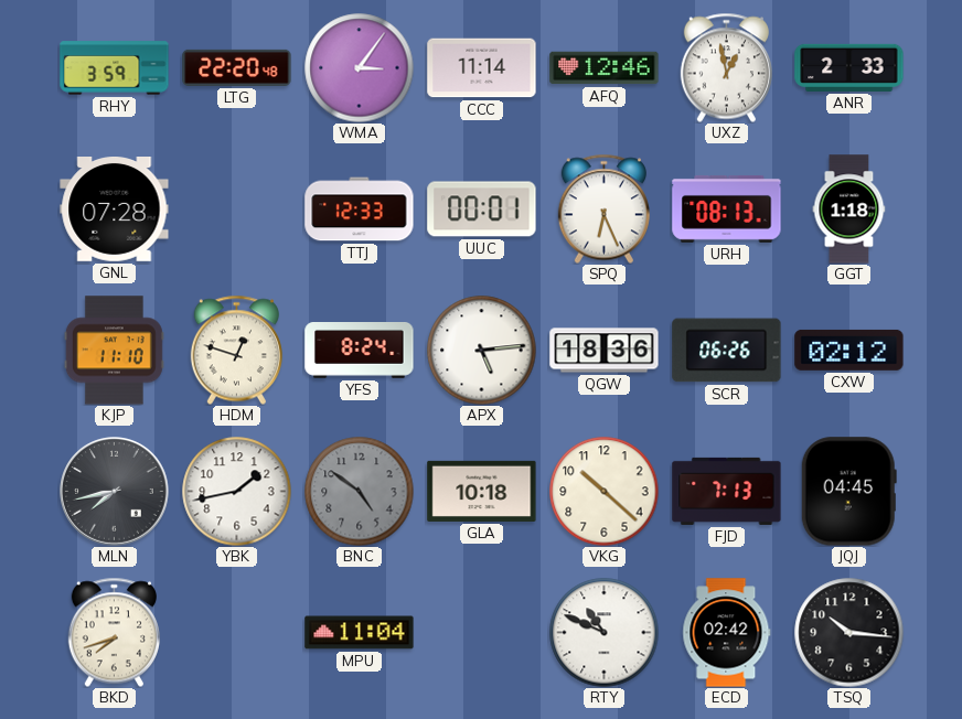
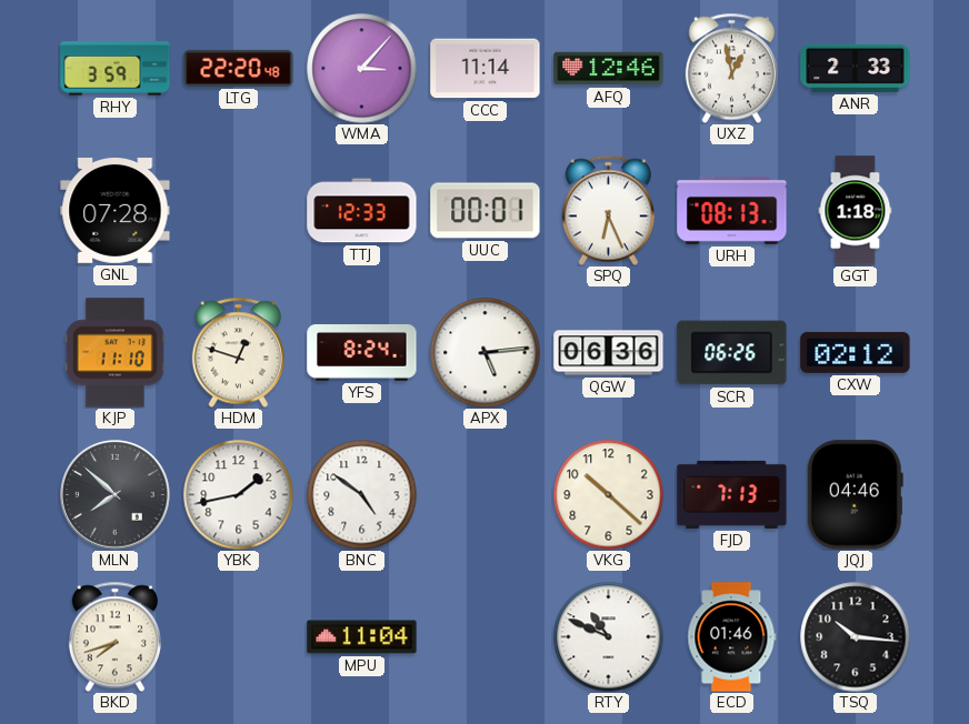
WMA: 3:06 -> 3:07 (362, 69)
QGW: 18:36 -> 06:36 (609, 353)
MLN: 7:43 -> 7:52 (116, 495)
BNC dial: grey -> white (362, 495)
GLA: 10:18 -> none (482, 491)
JQJ: 04:45 -> 04:46 (855, 495)
ECD: 02:42 -> 01:46 (732, 637)
